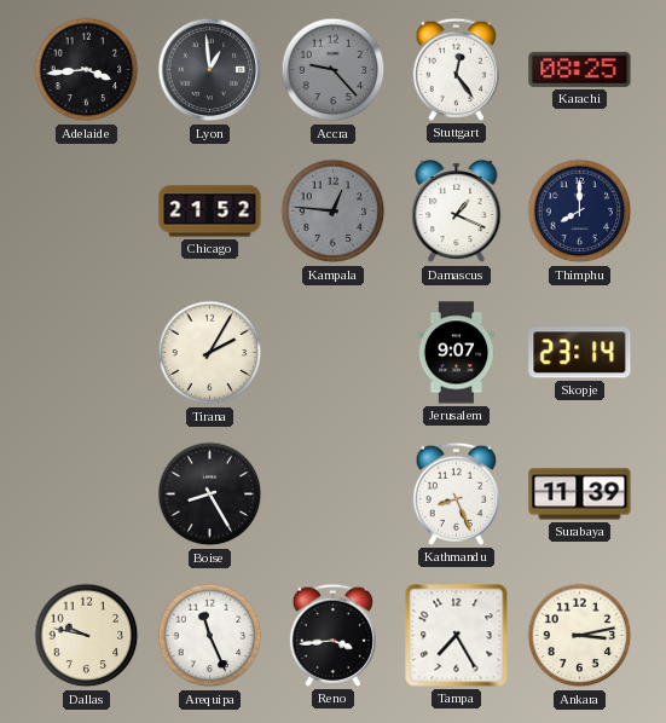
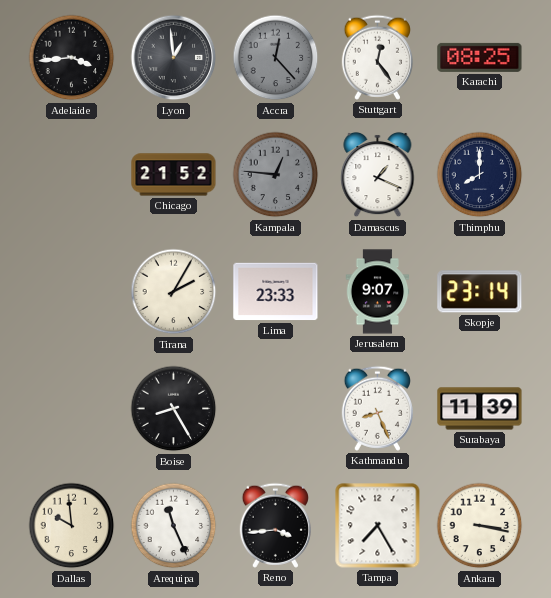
Accra: 9:23 -> 12:23 (276, 58)
Lima: none -> 23:33 (276, 292)
Dallas: 9:47 -> 9:59 (72, 526)
Ankara: 3:13 -> 3:17 (480, 526)
